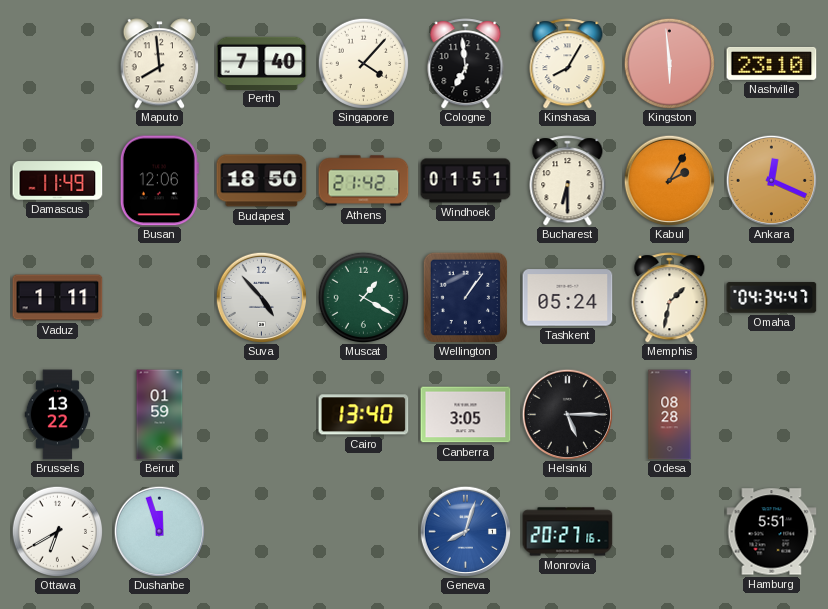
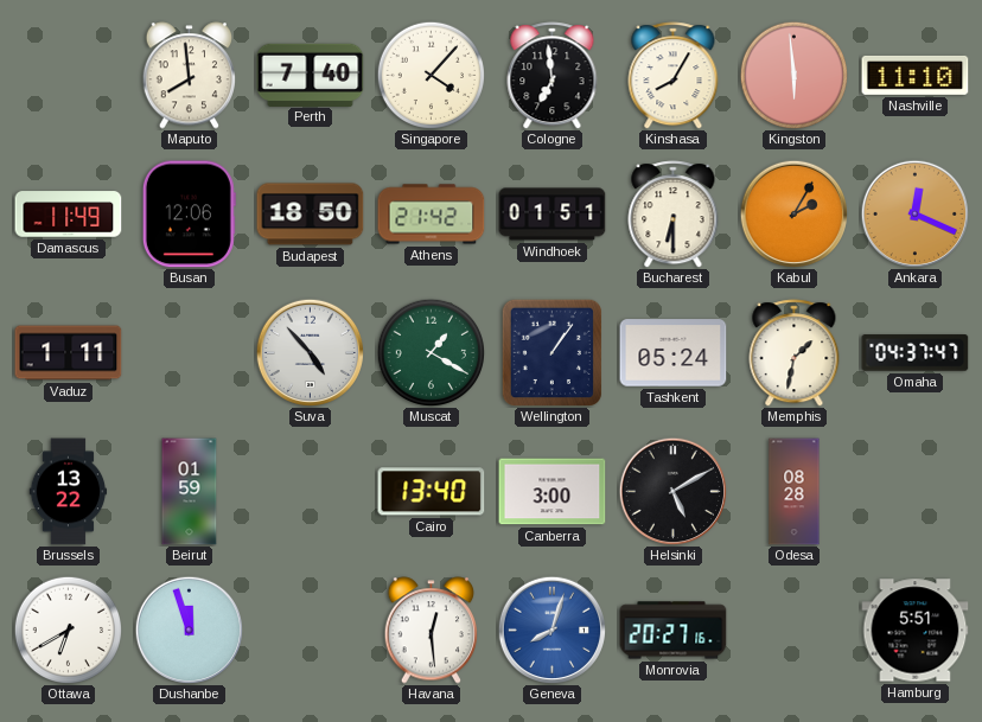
Nashville: 23:10 -> 11:10 (916, 75)
Omaha: 04:34 -> 04:37 (916, 353)
Canberra: 3:05 -> 3:00 (553, 492)
Helsinki: 5:15 -> 5:10 (672, 491)
Havana: none -> 12:29 (432, 631)
